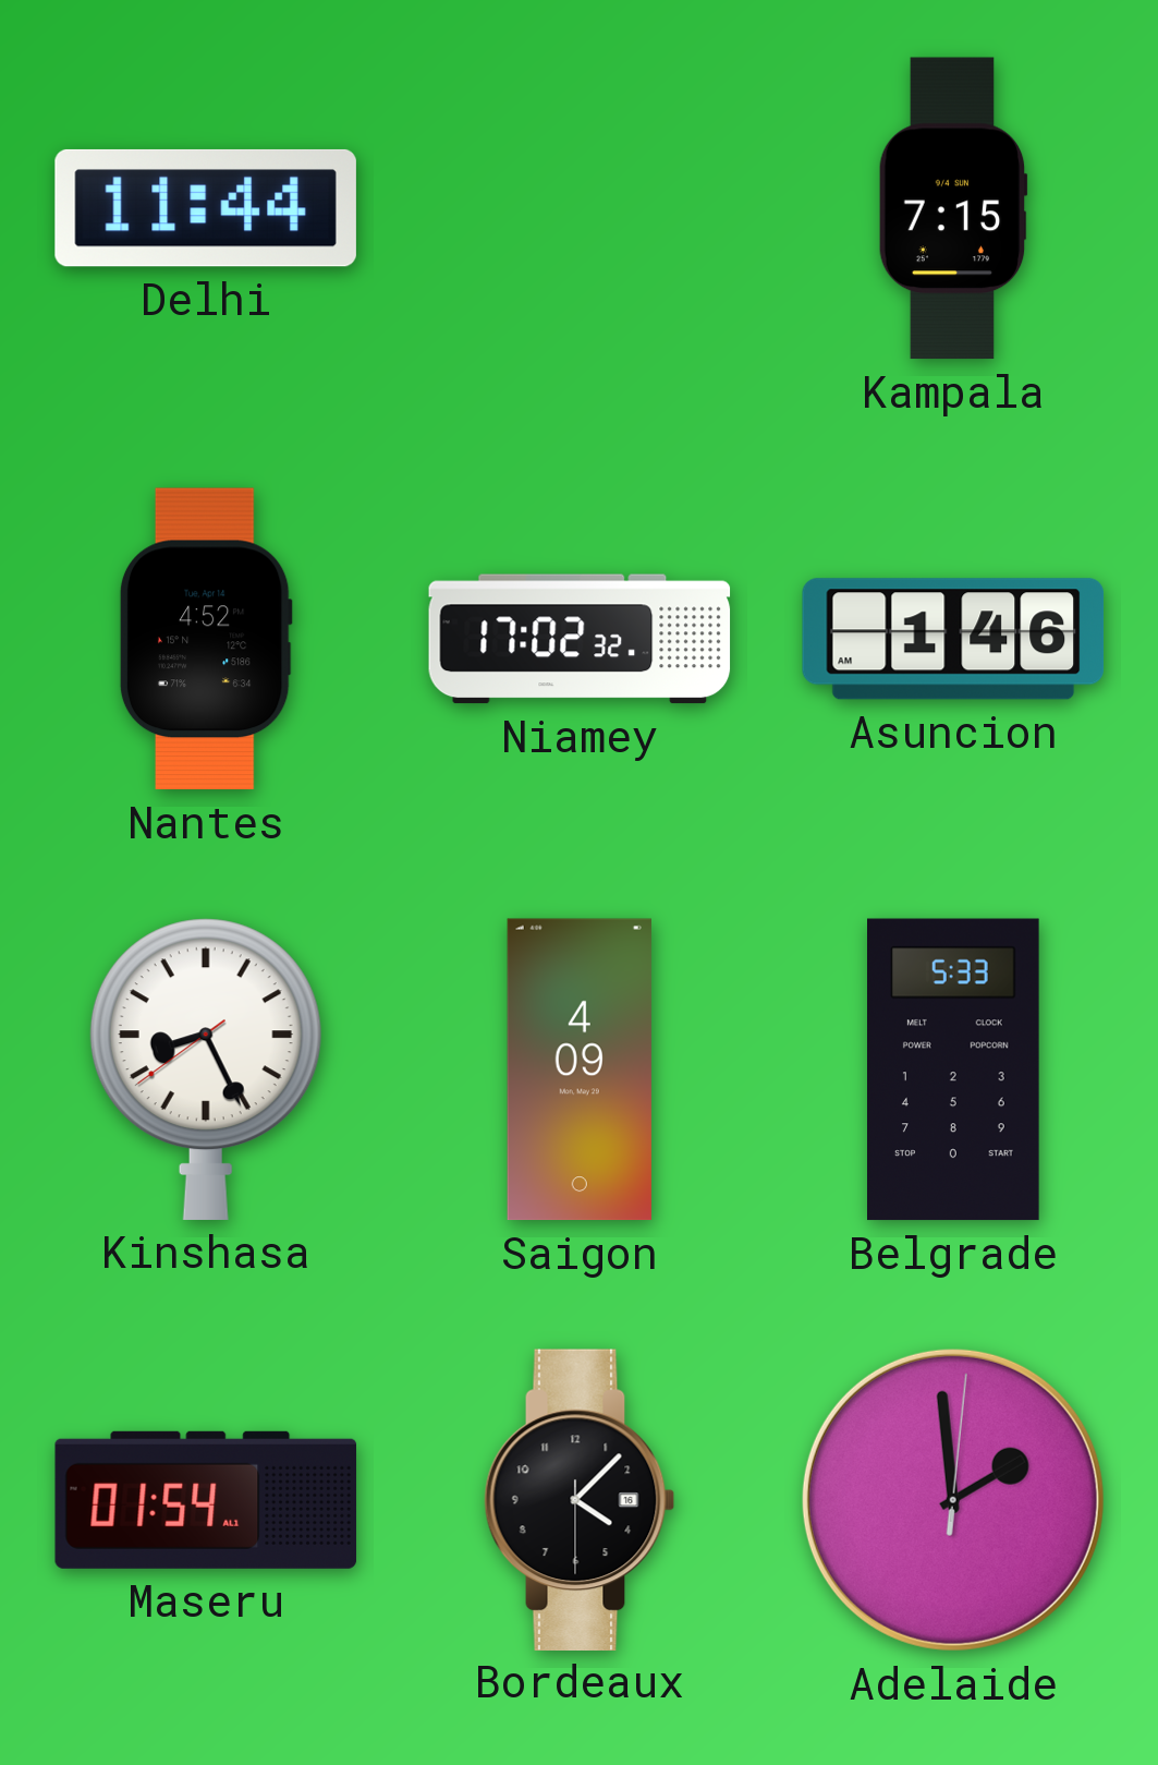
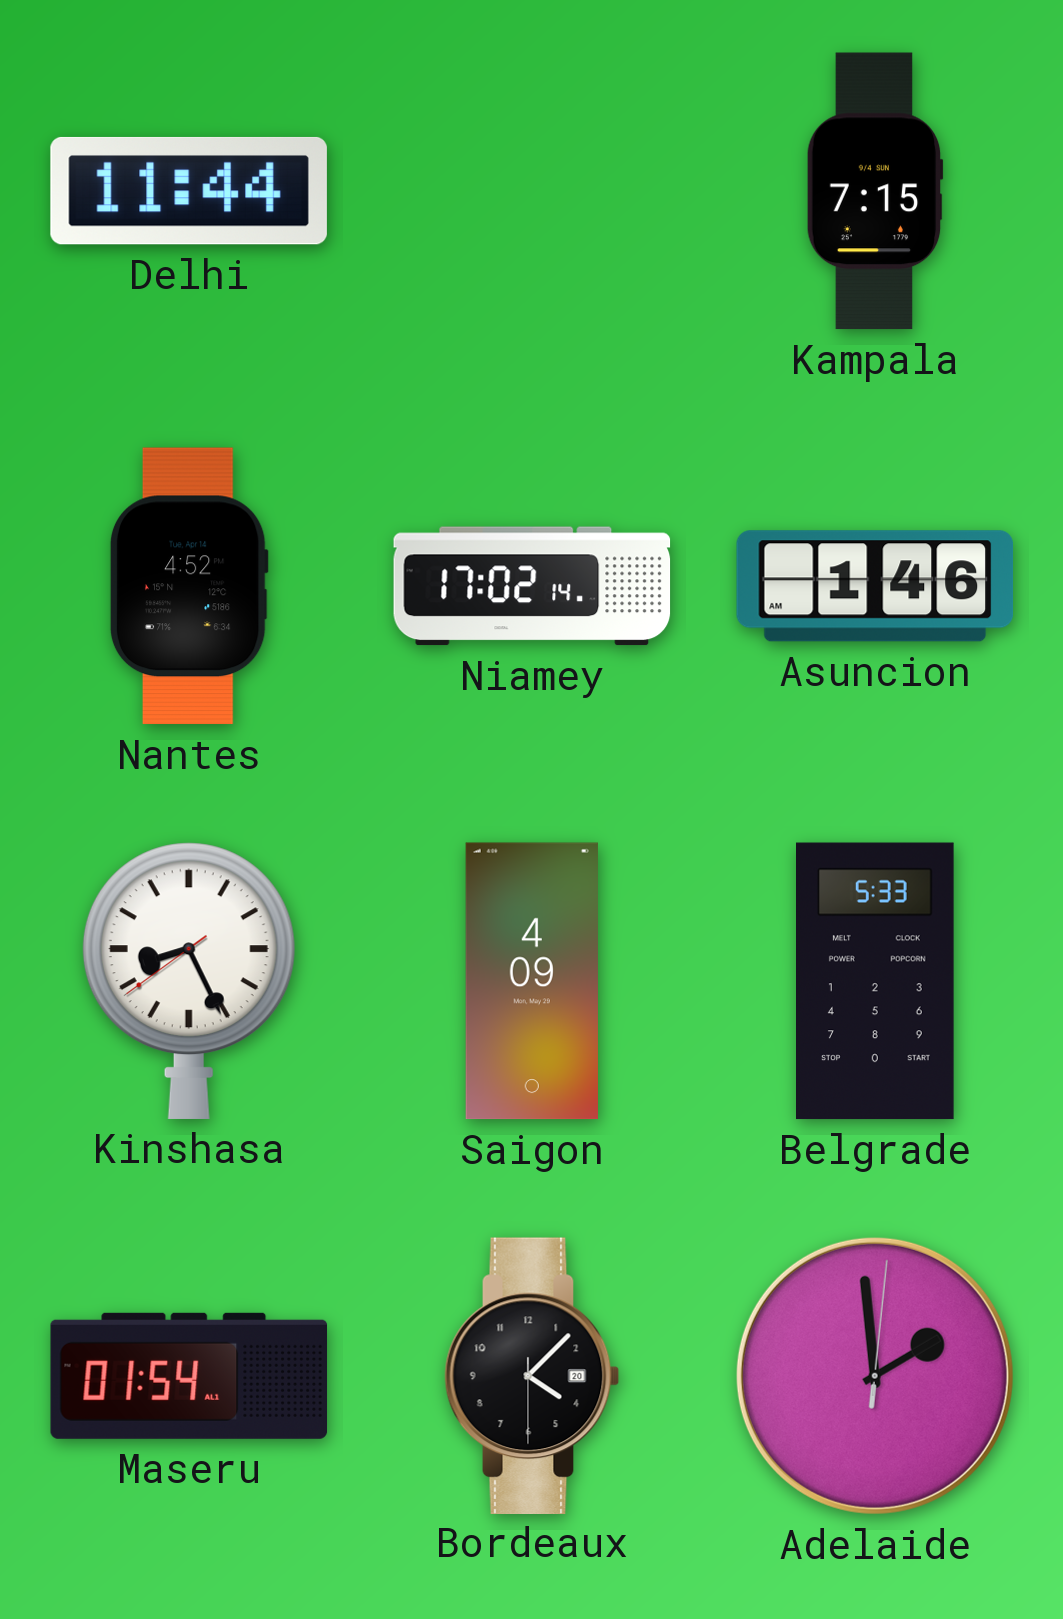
Niamey: 17:02:32 -> 17:02:14 (532, 586)
Bordeaux date: 16 -> 20 (532, 1375)
